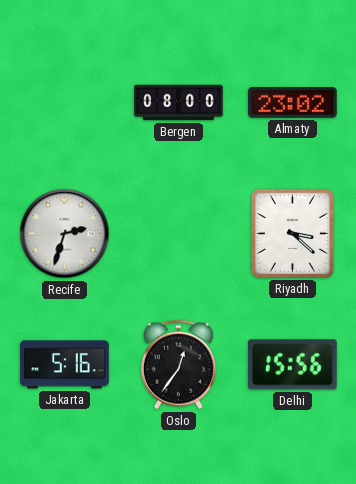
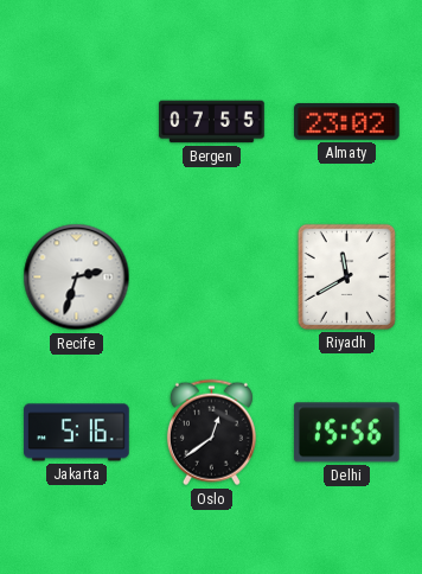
Bergen: 08:00 -> 07:55 (212, 122)
Riyadh: 3:22 -> 11:40 (346, 276)
Oslo: 12:36 -> 12:39 (211, 433)
